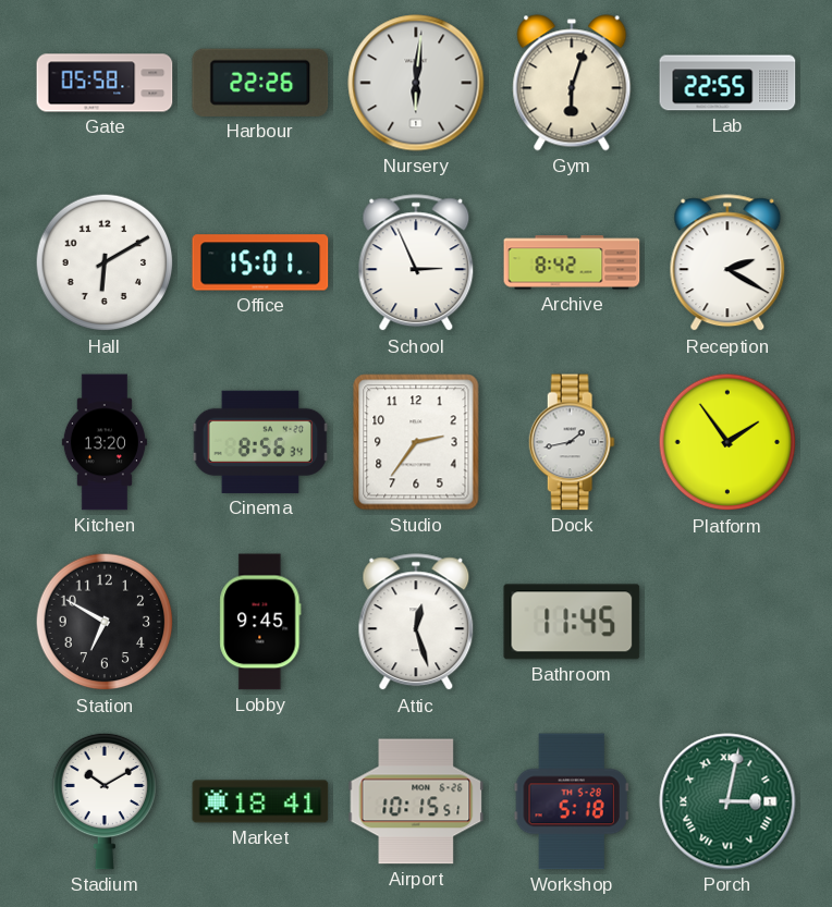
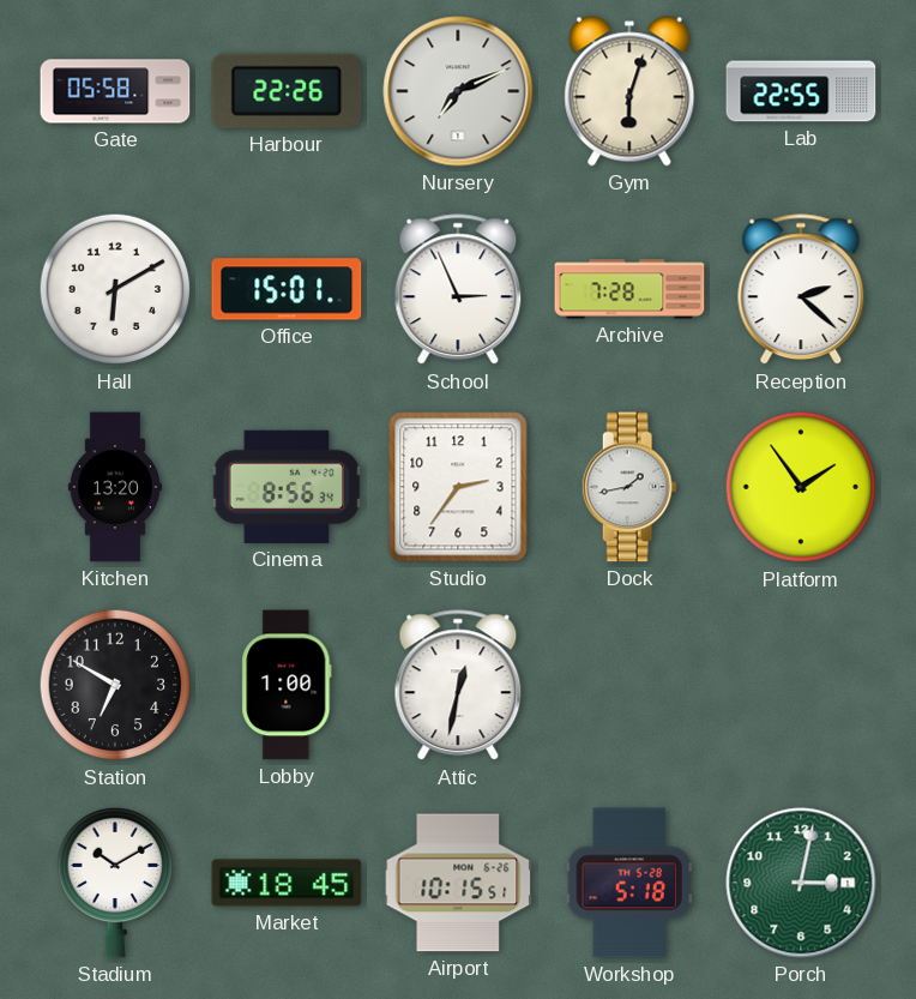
Nursery: 6:01 -> 7:11 (458, 91)
Archive: 8:42 -> 7:28 (629, 289)
Reception: 2:20 -> 2:22 (801, 290)
Lobby: 9:45 -> 1:00 (287, 685)
Attic: 12:27 -> 12:32 (458, 686)
Bathroom: 11:45 -> none (572, 622)
Market: 18:41 -> 18:45 (287, 883)
Porch numerals: Roman -> Arabic (801, 883)
